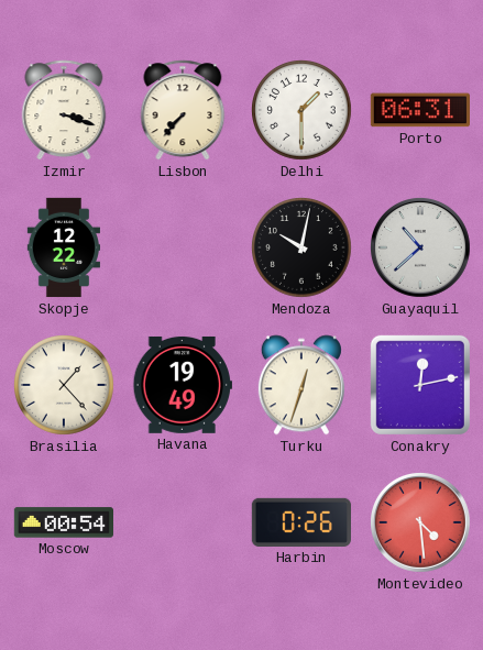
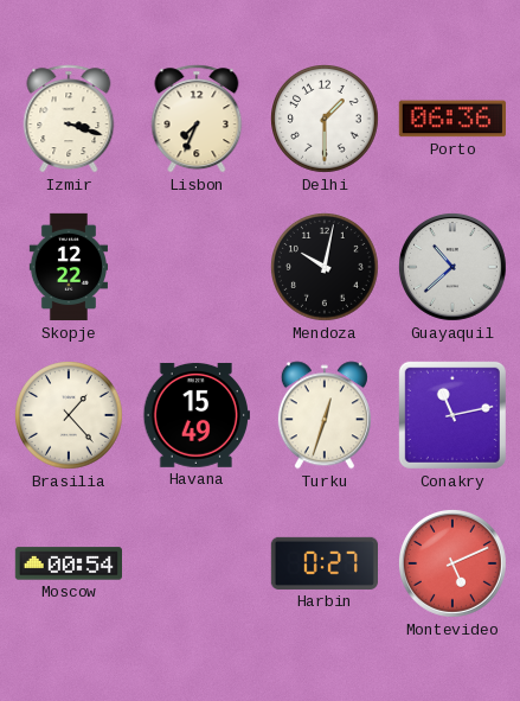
Lisbon: 7:37 -> 7:34 (197, 119)
Porto: 06:31 -> 06:36 (451, 119)
Havana: 19:49 -> 15:49 (195, 415)
Conakry: 12:13 -> 11:13 (452, 415)
Harbin: 0:26 -> 0:27 (323, 563)
Montevideo: 4:29 -> 5:11 (452, 563)
